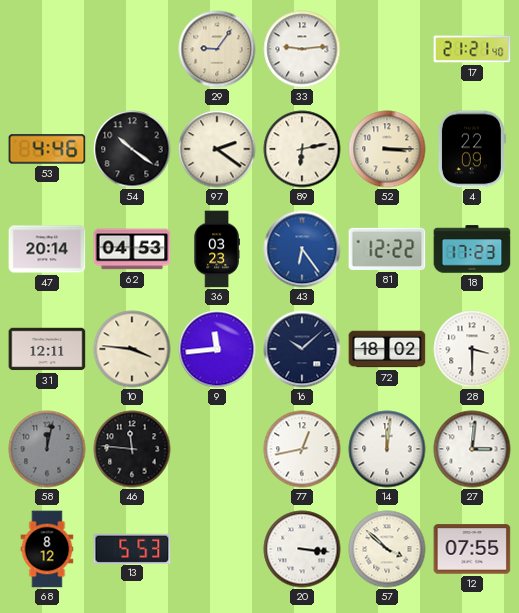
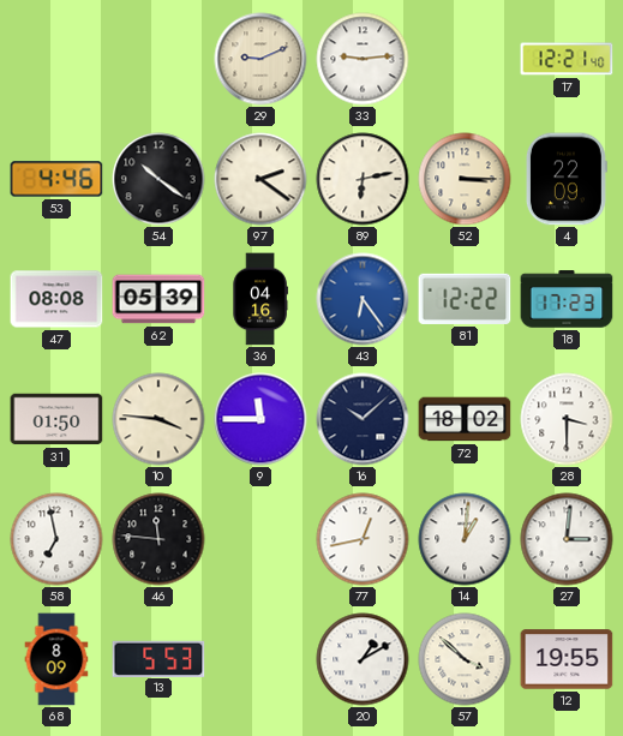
29: 9:06 -> 9:11 (260, 59)
17: 21:21 -> 12:21 (567, 59)
47: 20:14 -> 08:08 (56, 299)
62: 04:53 -> 05:39 (158, 299)
36: 03:23 -> 04:16 (260, 299)
31: 12:11 -> 01:50 (56, 419)
9: 11:44 -> 11:45 (260, 419)
58: 12:02 -> 6:58 (56, 539)
58 dial: grey -> white (56, 539)
14: 12:01 -> 1:01 (465, 539)
68: 8:12 -> 8:09 (56, 659)
20: 3:16 -> 1:10 (363, 659)
12: 07:55 -> 19:55 (567, 659)
